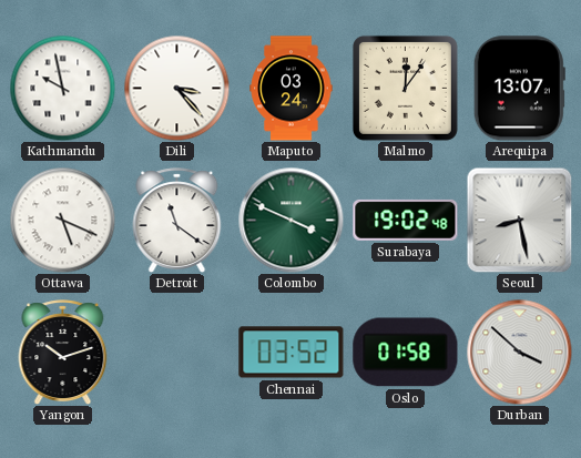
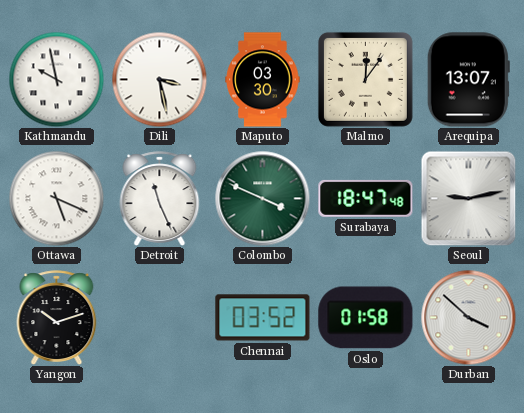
Dili: 3:23 -> 3:28 (159, 79)
Maputo: 03:24 -> 03:30 (263, 80)
Detroit: 11:21 -> 11:26 (160, 198)
Surabaya: 19:02 -> 18:47 (366, 198)
Seoul: 8:28 -> 9:13 (468, 198)
